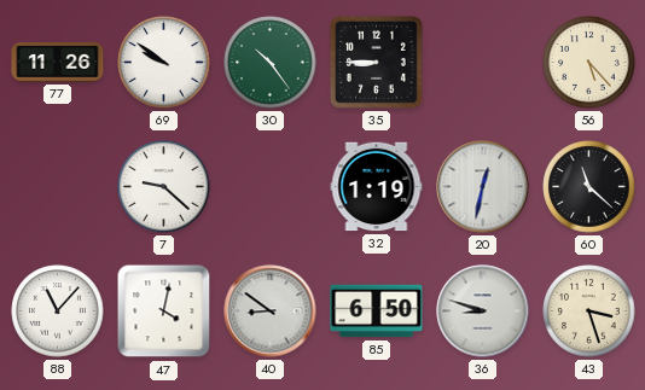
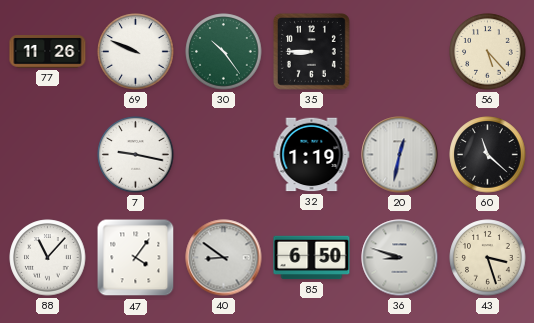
69: 9:51 -> 9:49 (136, 52)
7: 9:22 -> 9:17 (136, 155)
47: 4:02 -> 4:06 (136, 258)
